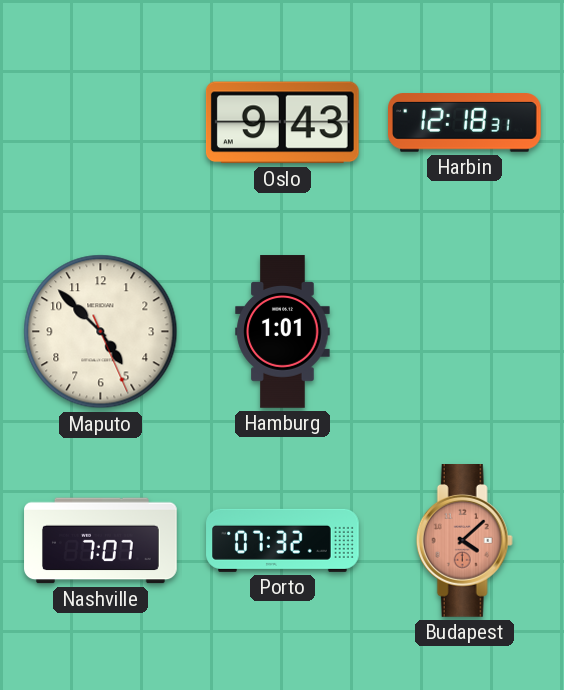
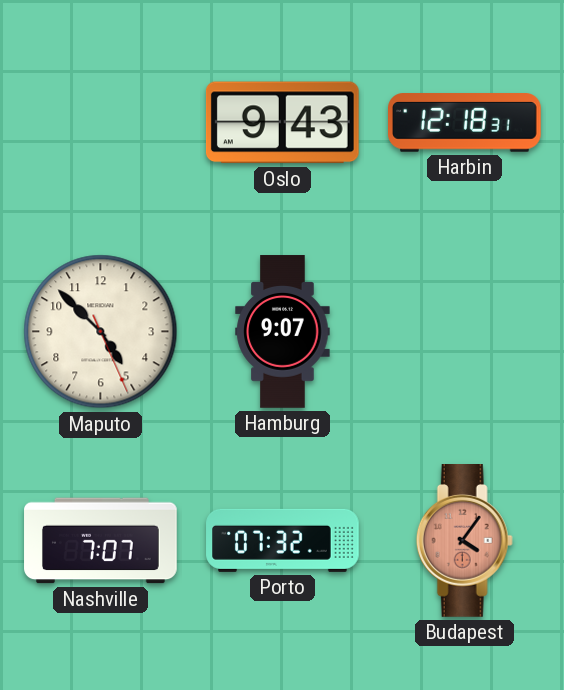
Hamburg: 1:01 -> 9:07 (283, 332)
Budapest: 4:08 -> 4:06 (464, 541)
